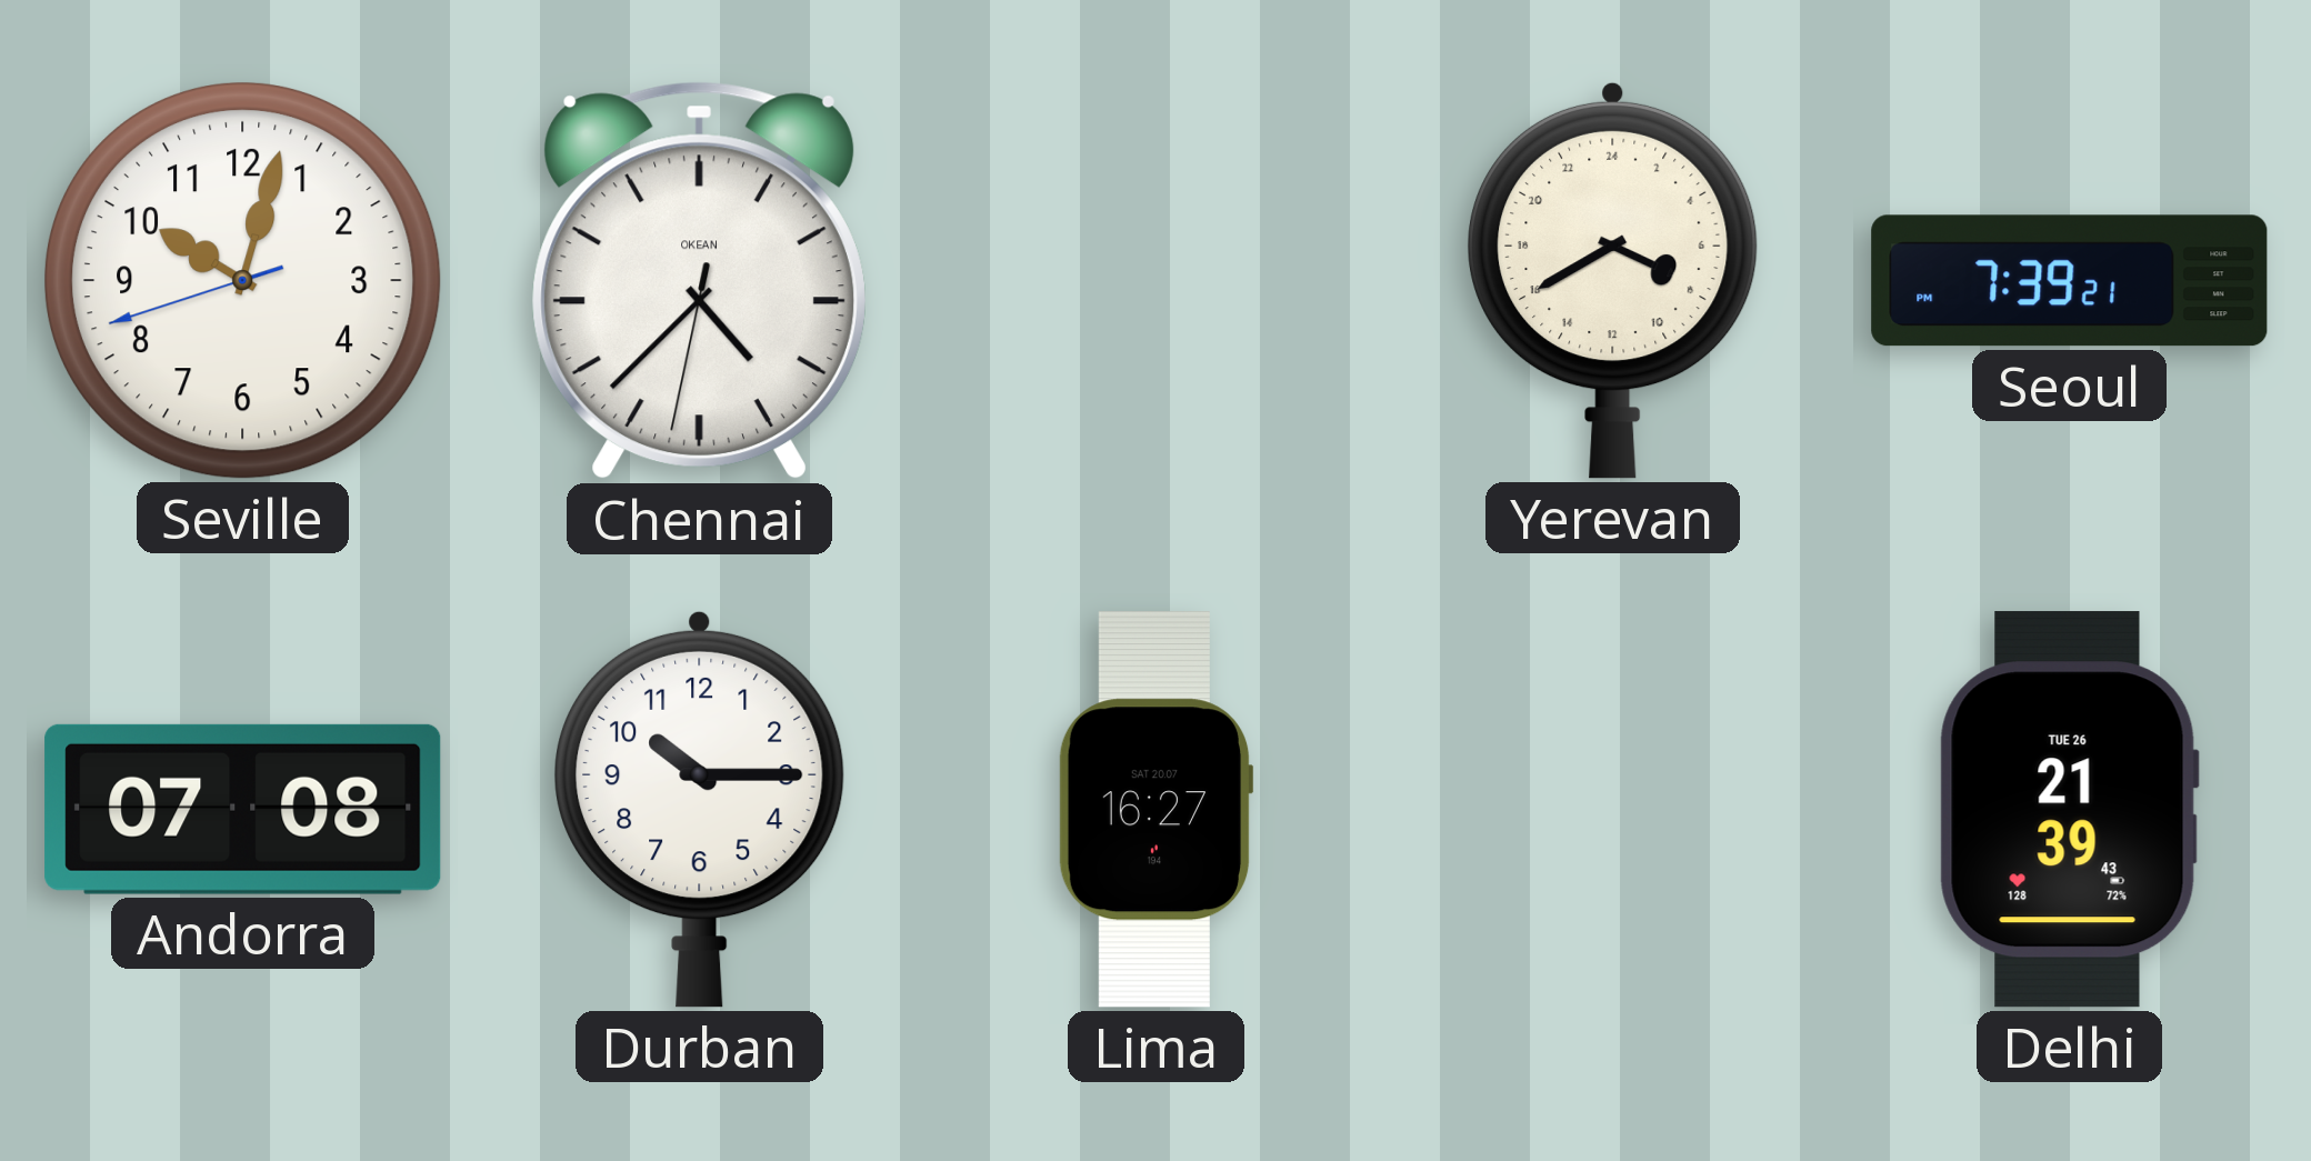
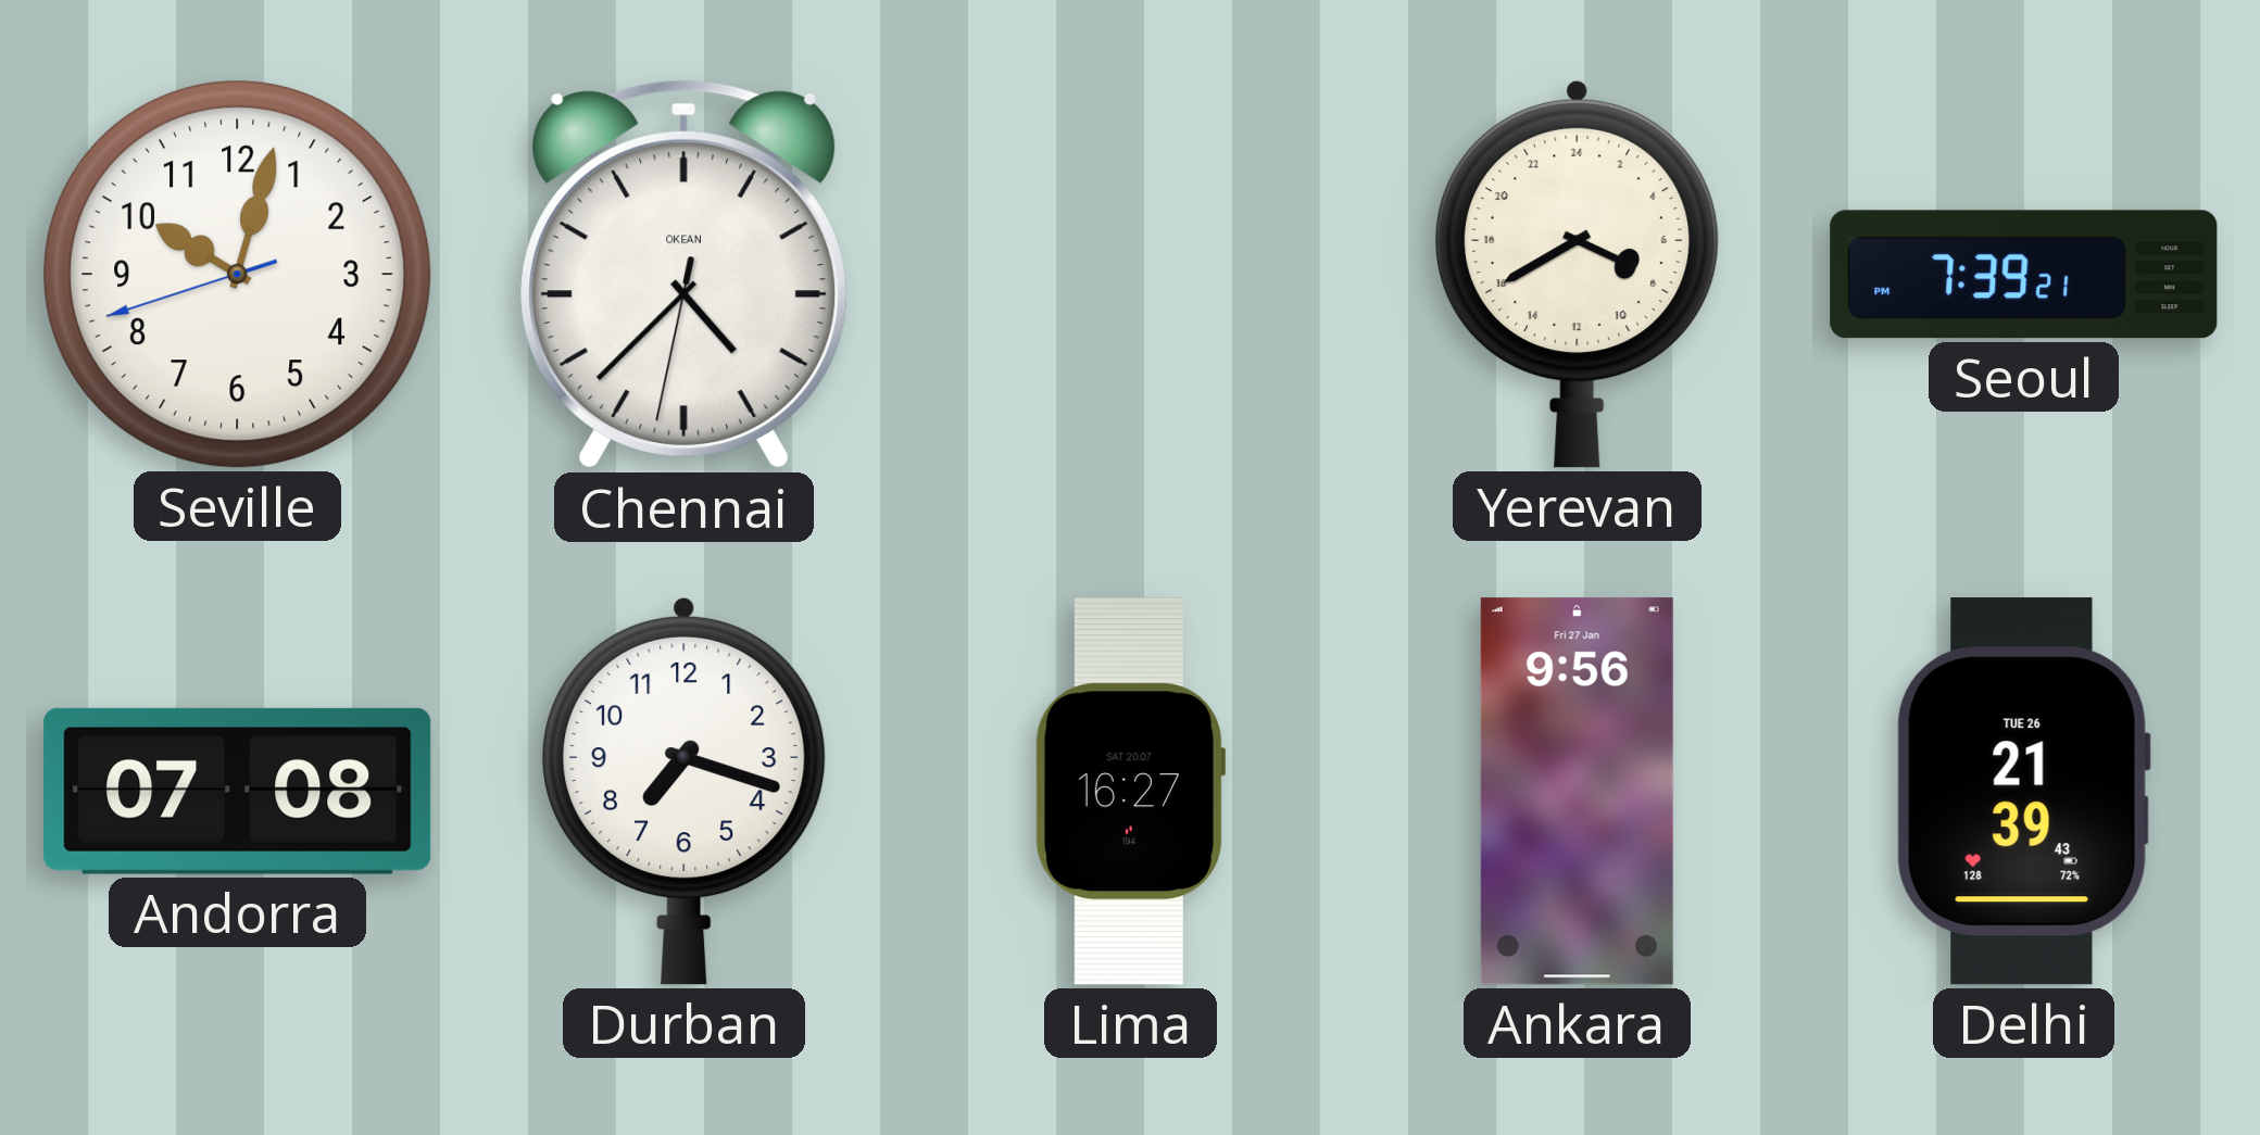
Durban: 10:15 -> 7:18 (685, 791)
Ankara: none -> 9:56 (1577, 792)
